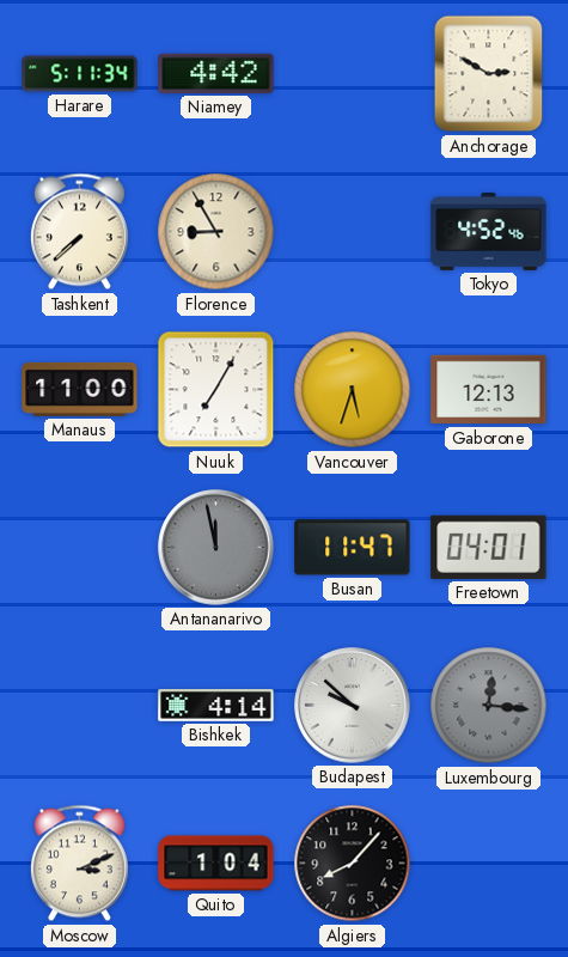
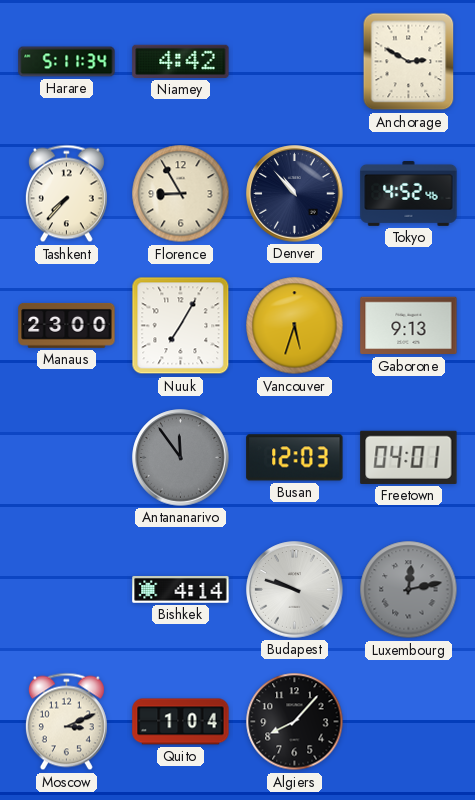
Tashkent: 7:38 -> 7:37 (66, 194)
Denver: none -> 10:53 (295, 194)
Manaus: 11:00 -> 23:00 (67, 325)
Gaborone: 12:13 -> 9:13 (409, 326)
Antananarivo: 11:58 -> 11:54 (181, 458)
Busan: 11:47 -> 12:03 (295, 458)
Budapest: 9:52 -> 9:48 (295, 590)
Luxembourg: 12:16 -> 12:13 (409, 590)
